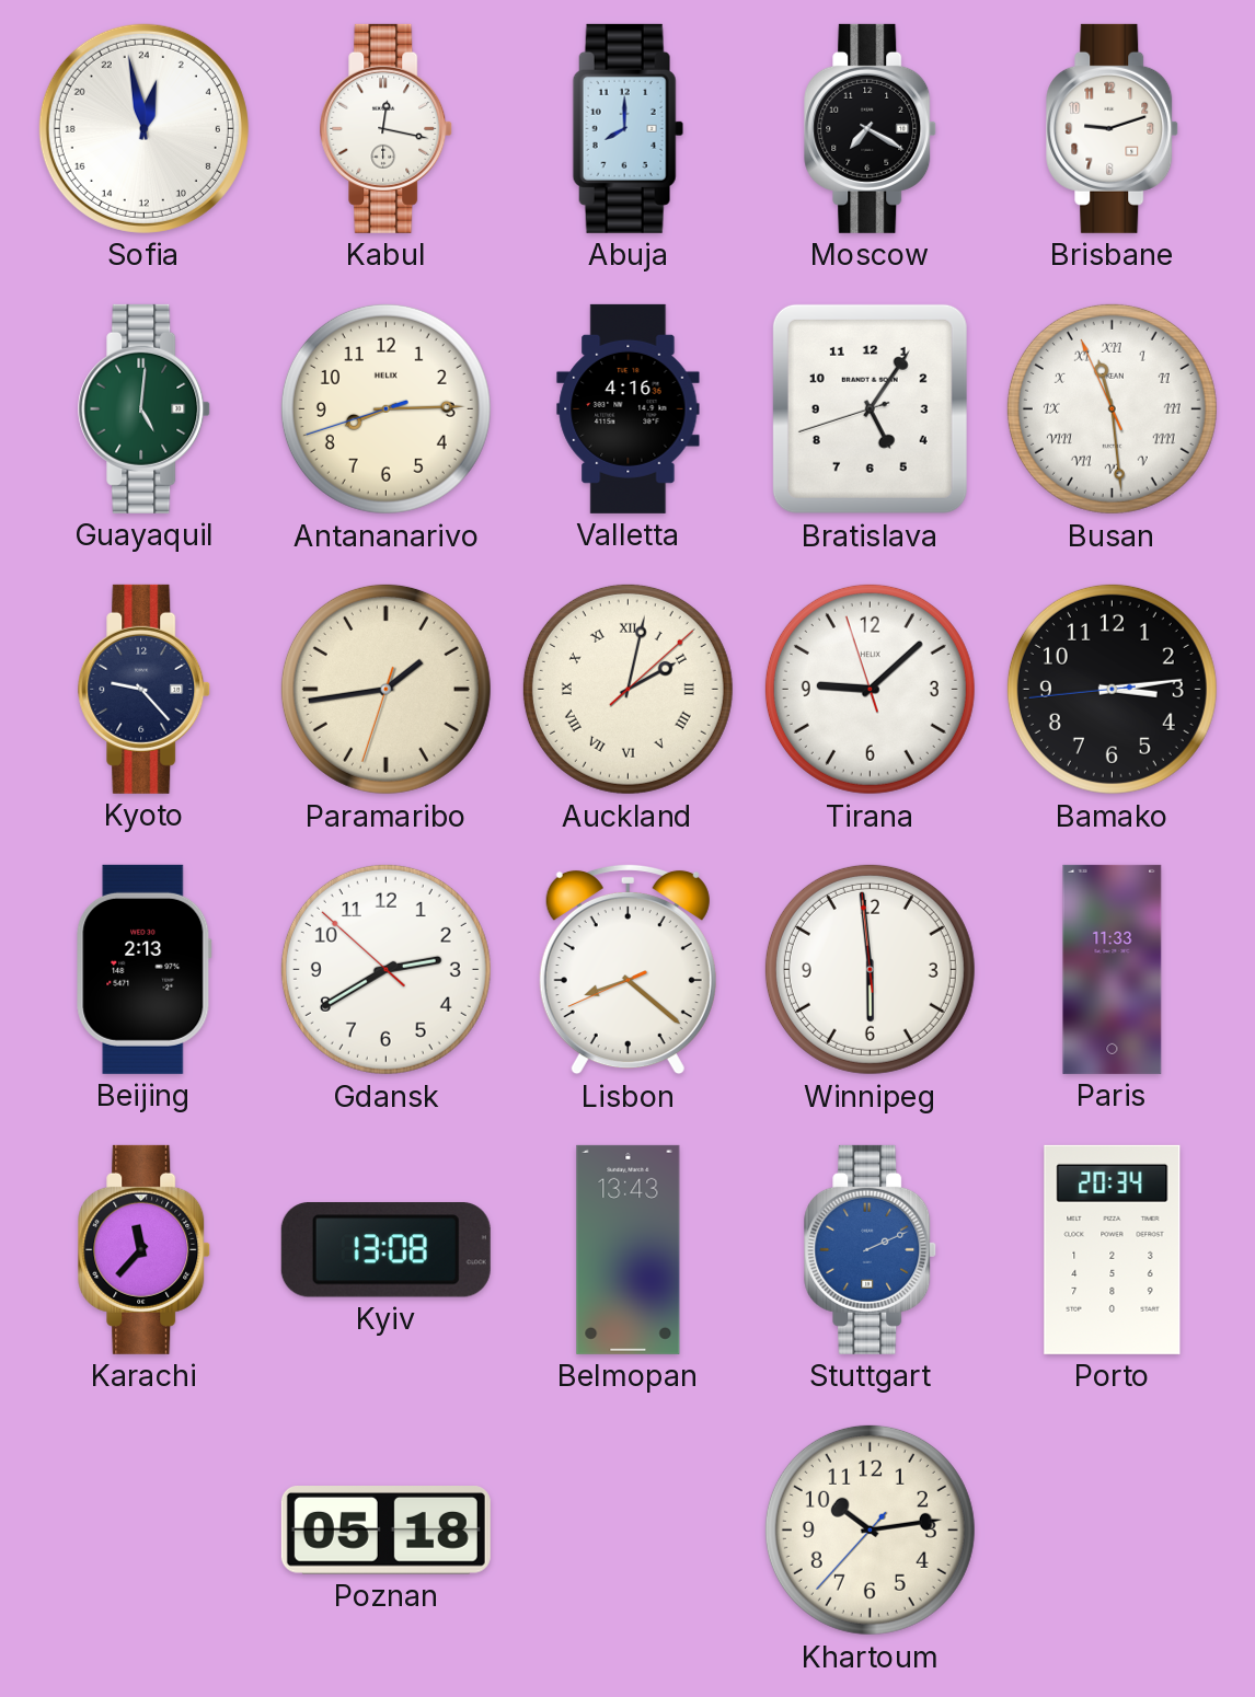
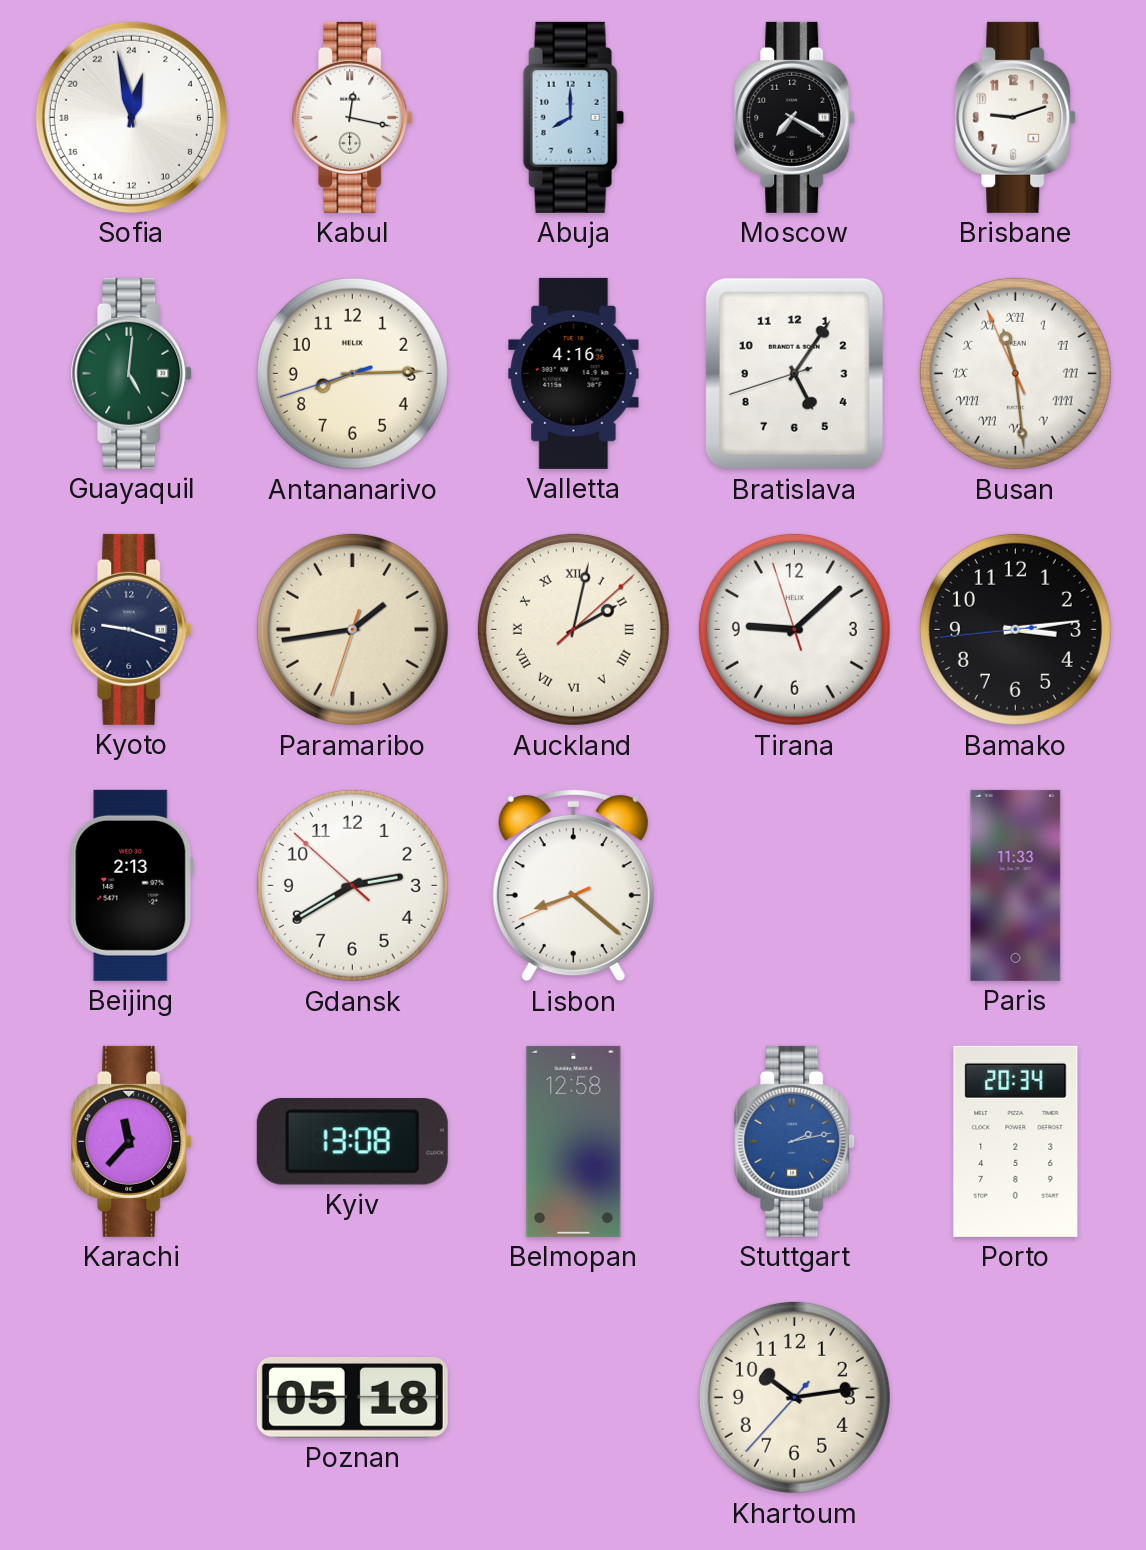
Kyoto: 9:23 -> 9:18 (132, 629)
Winnipeg: 5:58 -> none (870, 969)
Belmopan: 13:43 -> 12:58 (574, 1141)
Stuttgart: 2:11 -> 2:13 (795, 1141)
